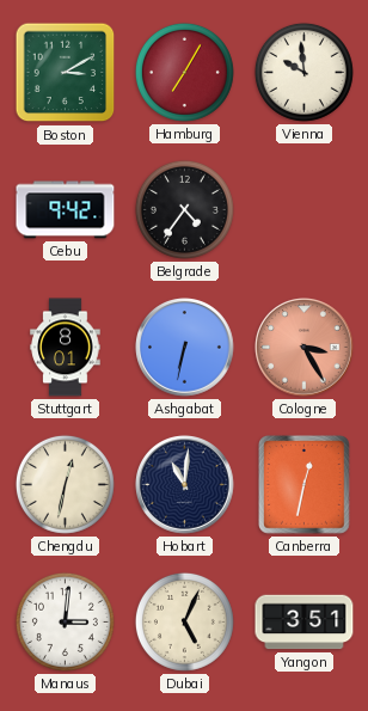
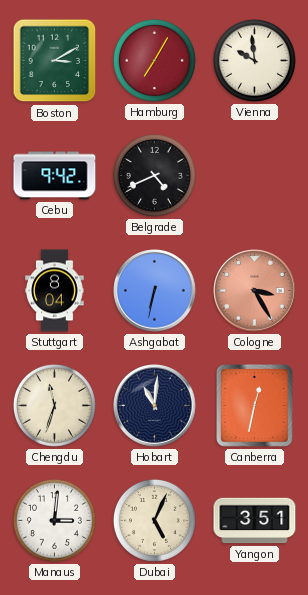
Belgrade: 4:36 -> 4:41 (154, 175)
Stuttgart: 8:01 -> 8:04 (55, 291)
Chengdu: 12:32 -> 11:33 (54, 405)
